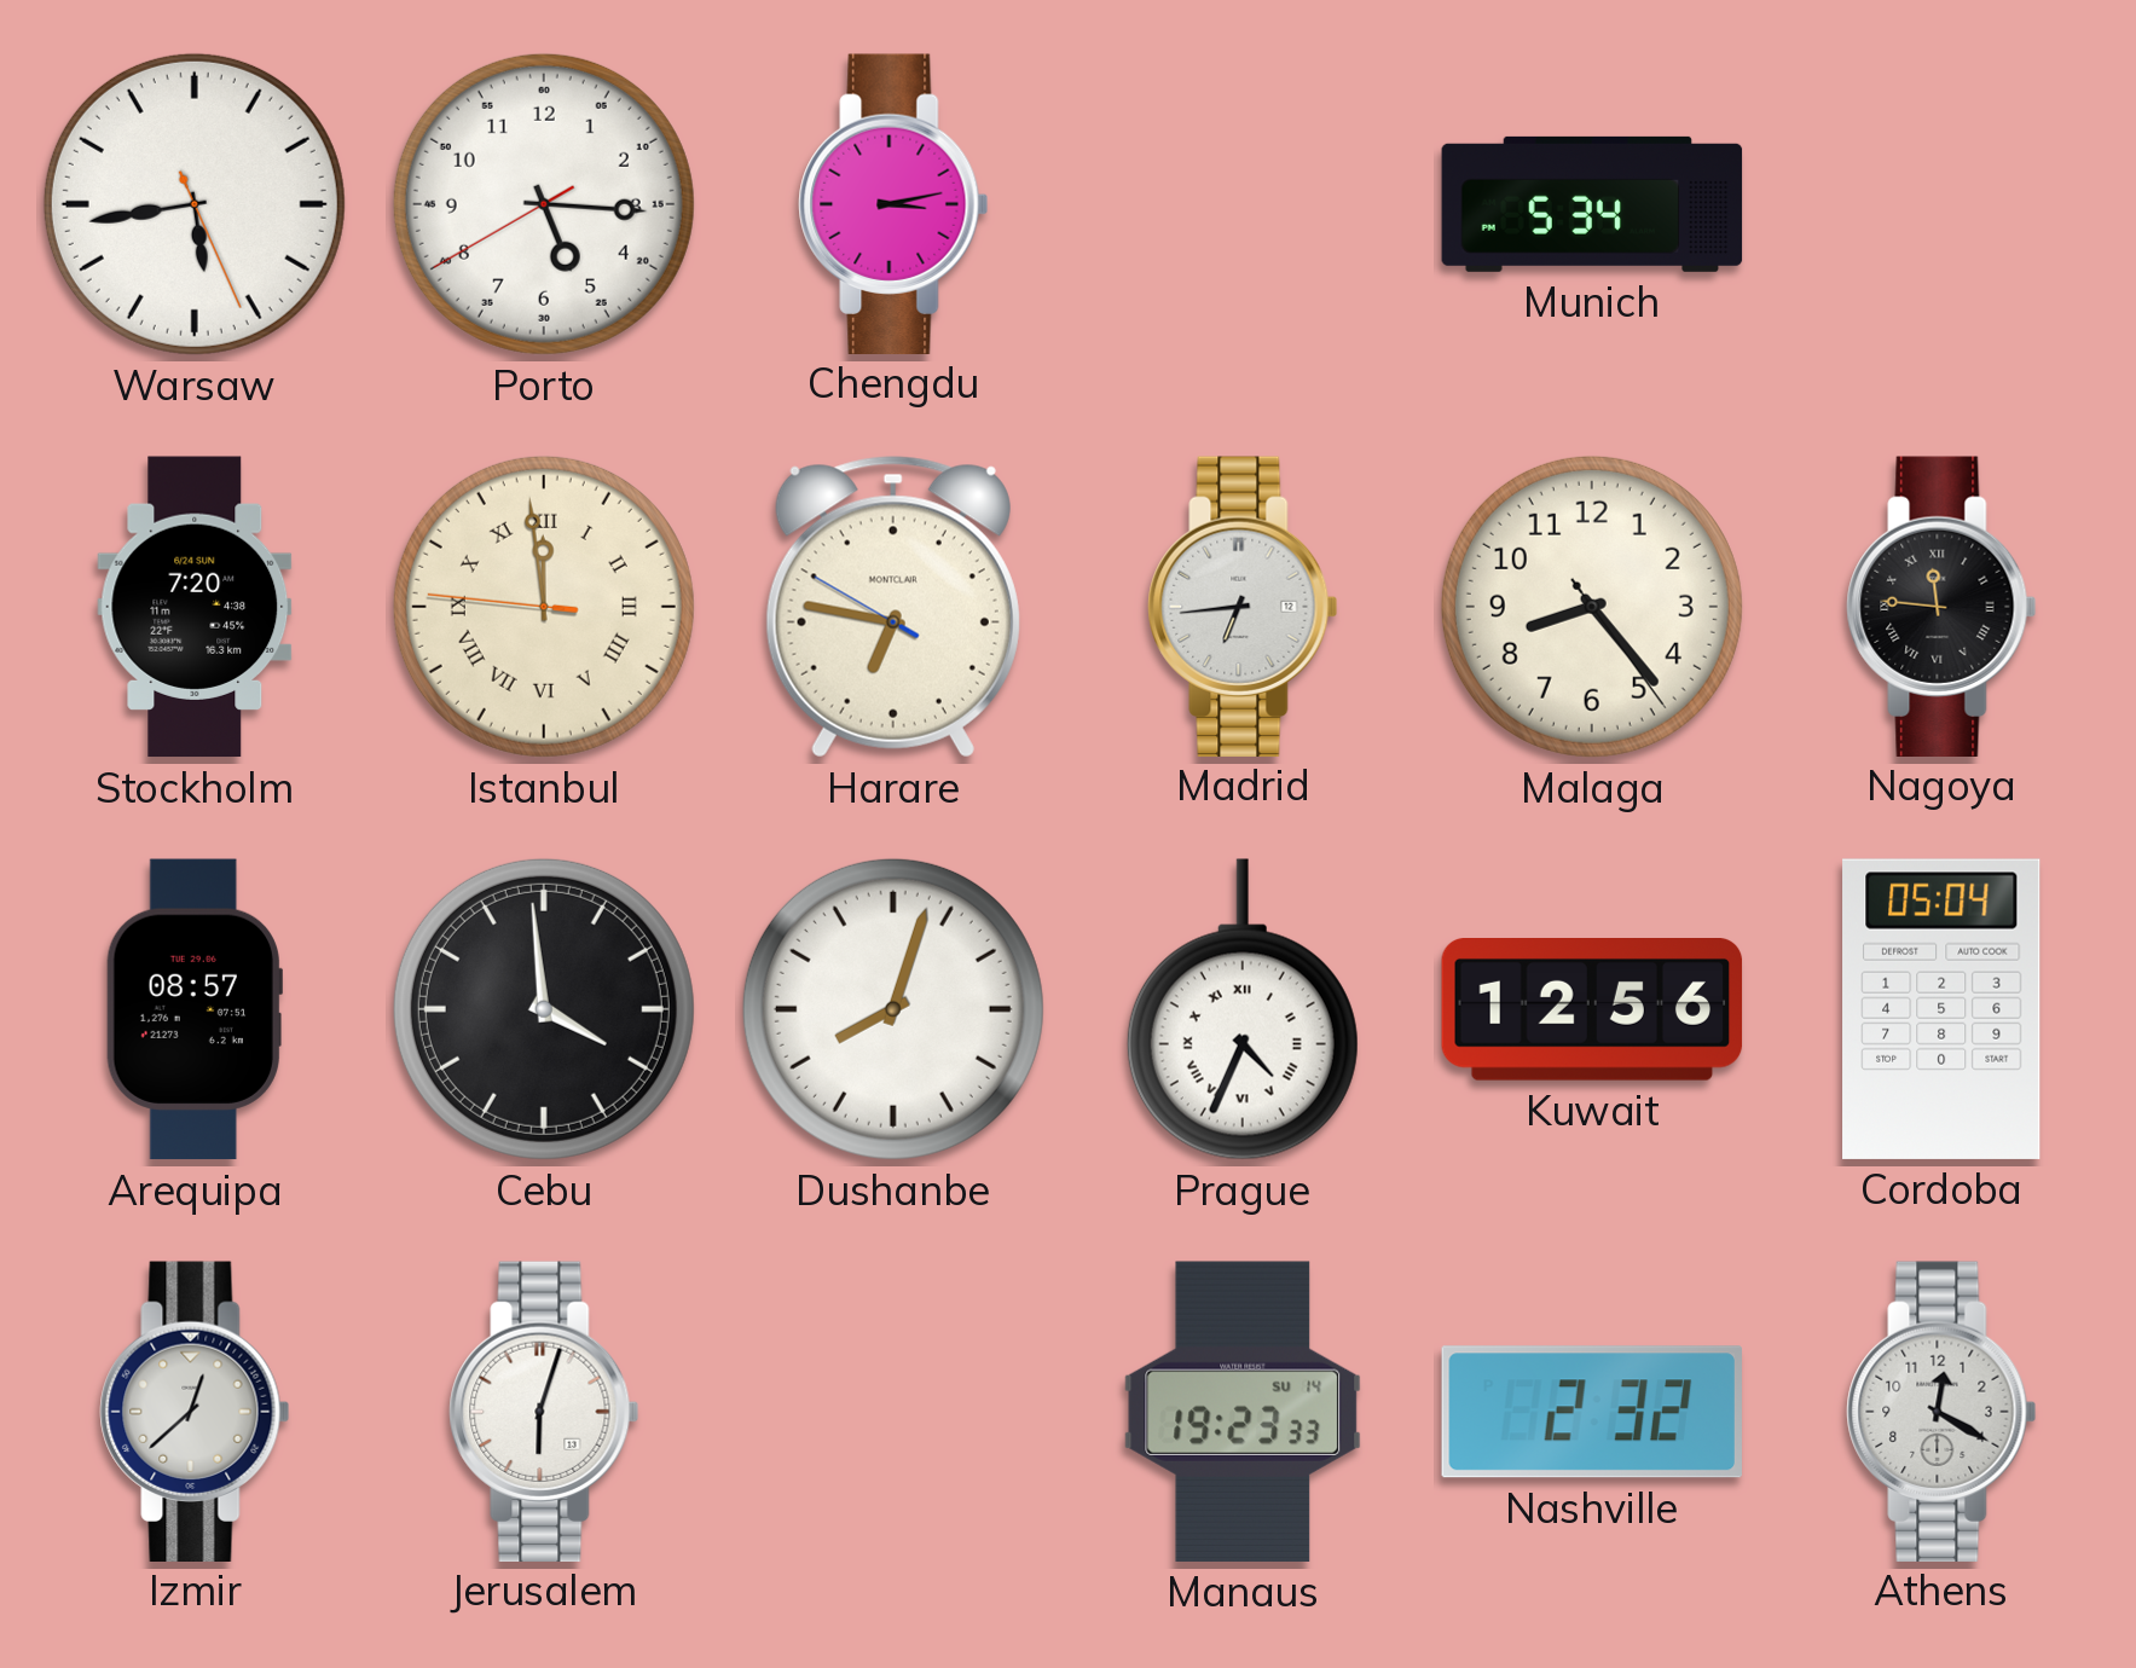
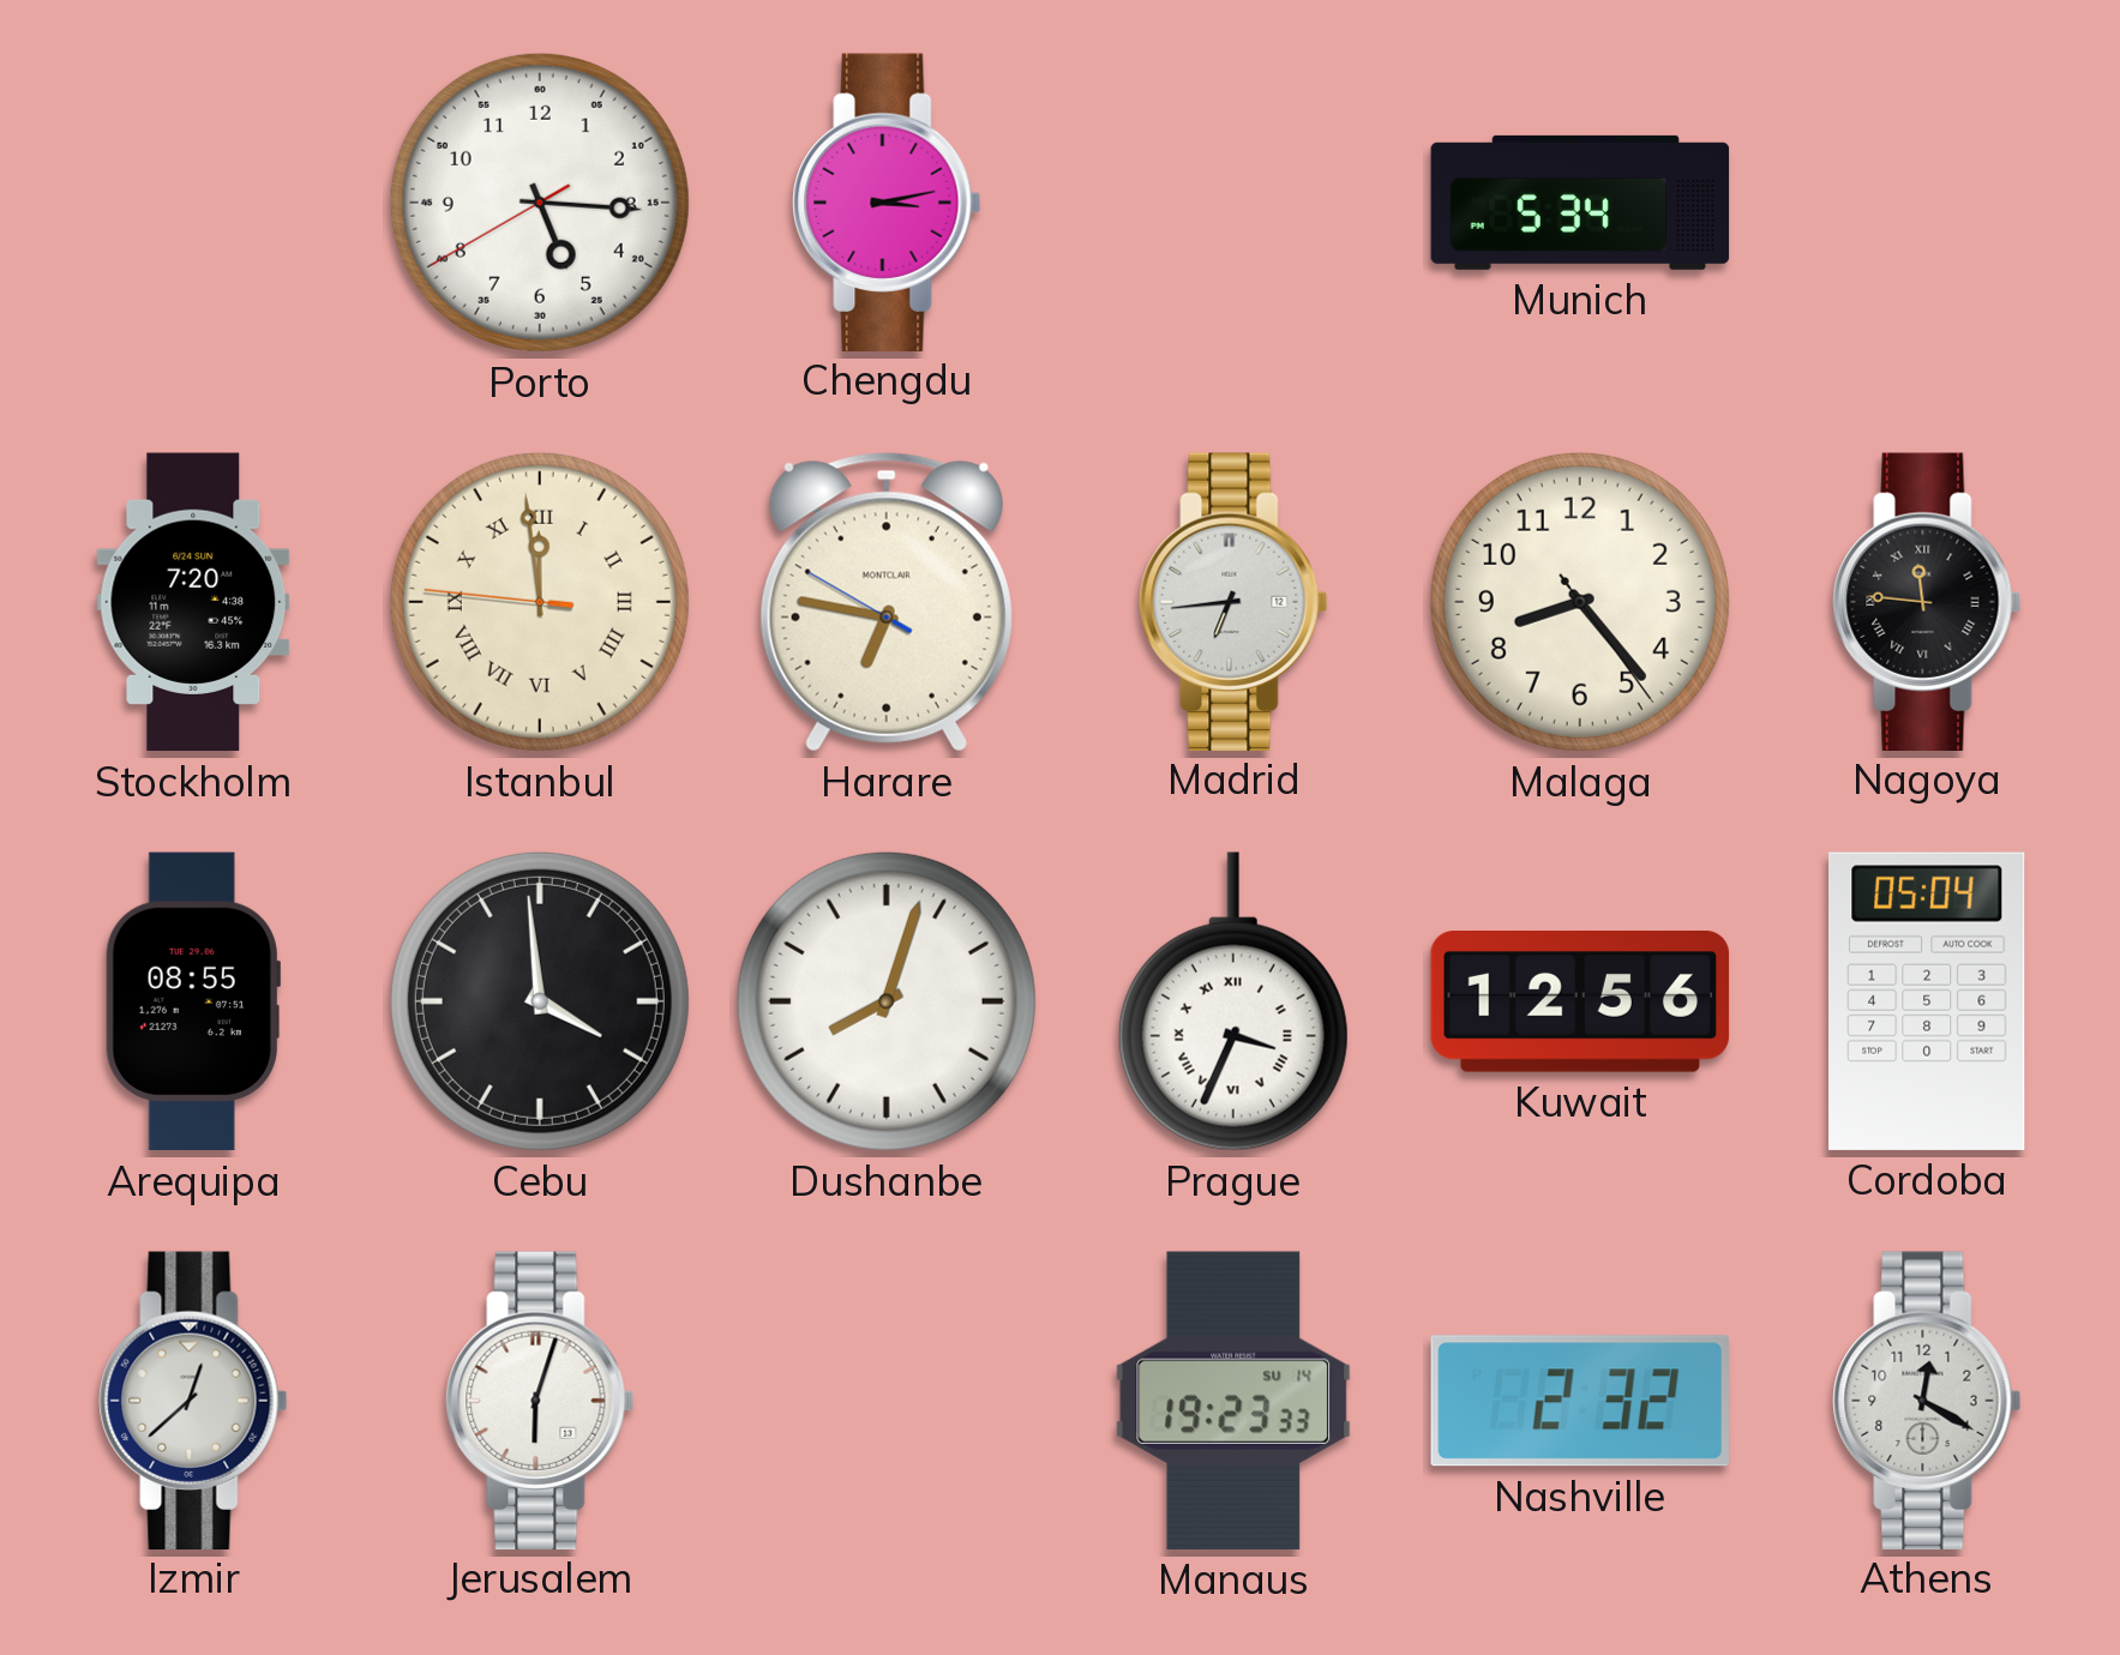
Warsaw: 5:43 -> none (195, 204)
Arequipa: 08:57 -> 08:55 (193, 1001)
Prague: 4:34 -> 3:34 (1233, 1001)
